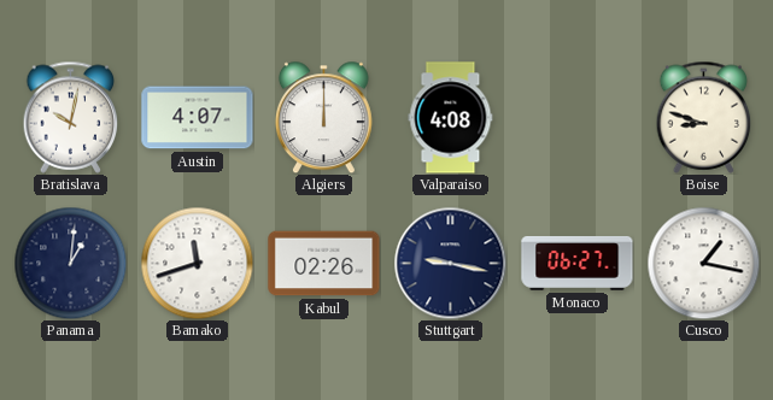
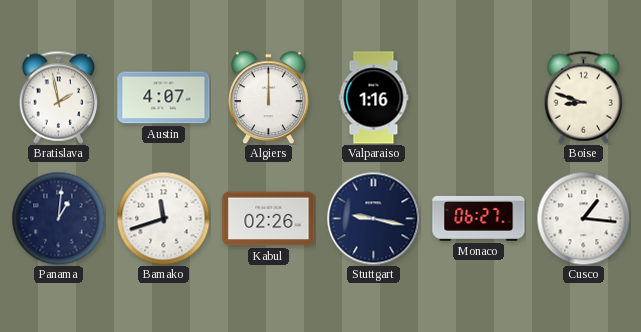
Bratislava: 10:02 -> 1:58 (59, 97)
Valparaiso: 4:08 -> 1:16 (374, 98)
Cusco: 1:17 -> 1:16 (583, 218)
